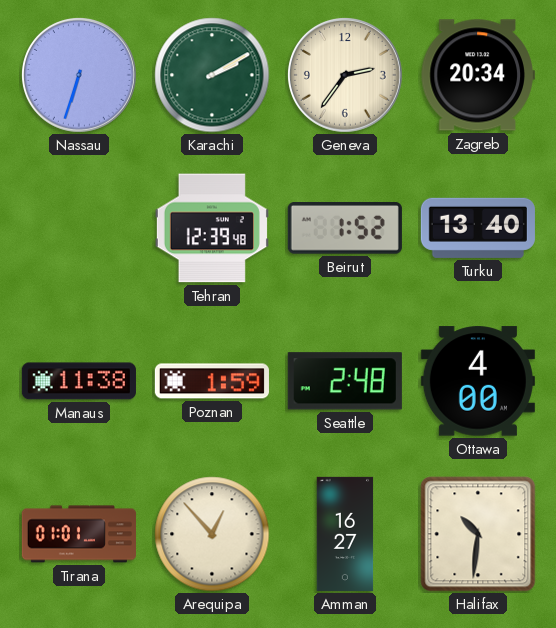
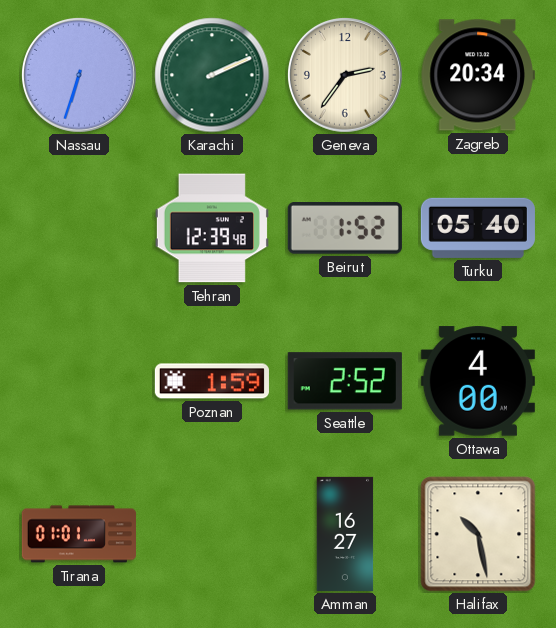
Karachi: 2:10 -> 2:11 (212, 75)
Turku: 13:40 -> 05:40 (478, 228)
Manaus: 11:38 -> none (79, 381)
Seattle: 2:48 -> 2:52 (345, 381)
Arequipa: 12:53 -> none (212, 534)
Halifax: 10:31 -> 10:28 (478, 534)
